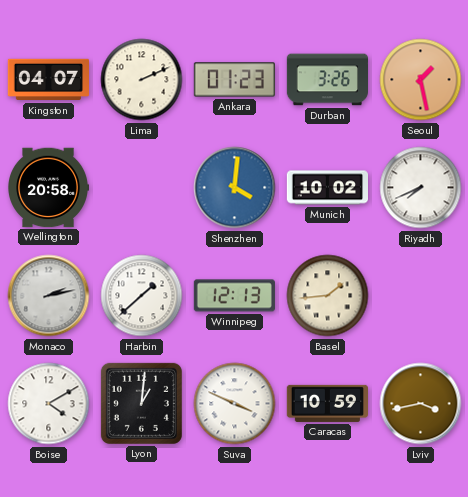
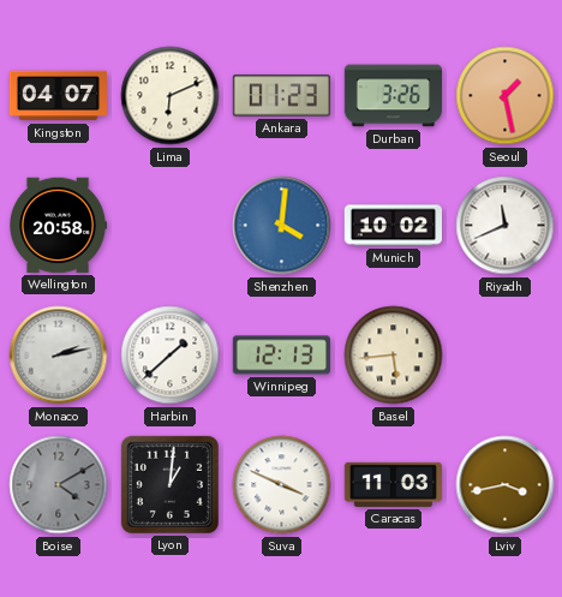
Lima: 2:11 -> 6:11 (171, 96)
Riyadh: 7:41 -> 11:41 (506, 226)
Basel: 1:44 -> 5:44 (394, 356)
Boise dial: white -> grey (59, 485)
Caracas: 10:59 -> 11:03 (393, 484)
